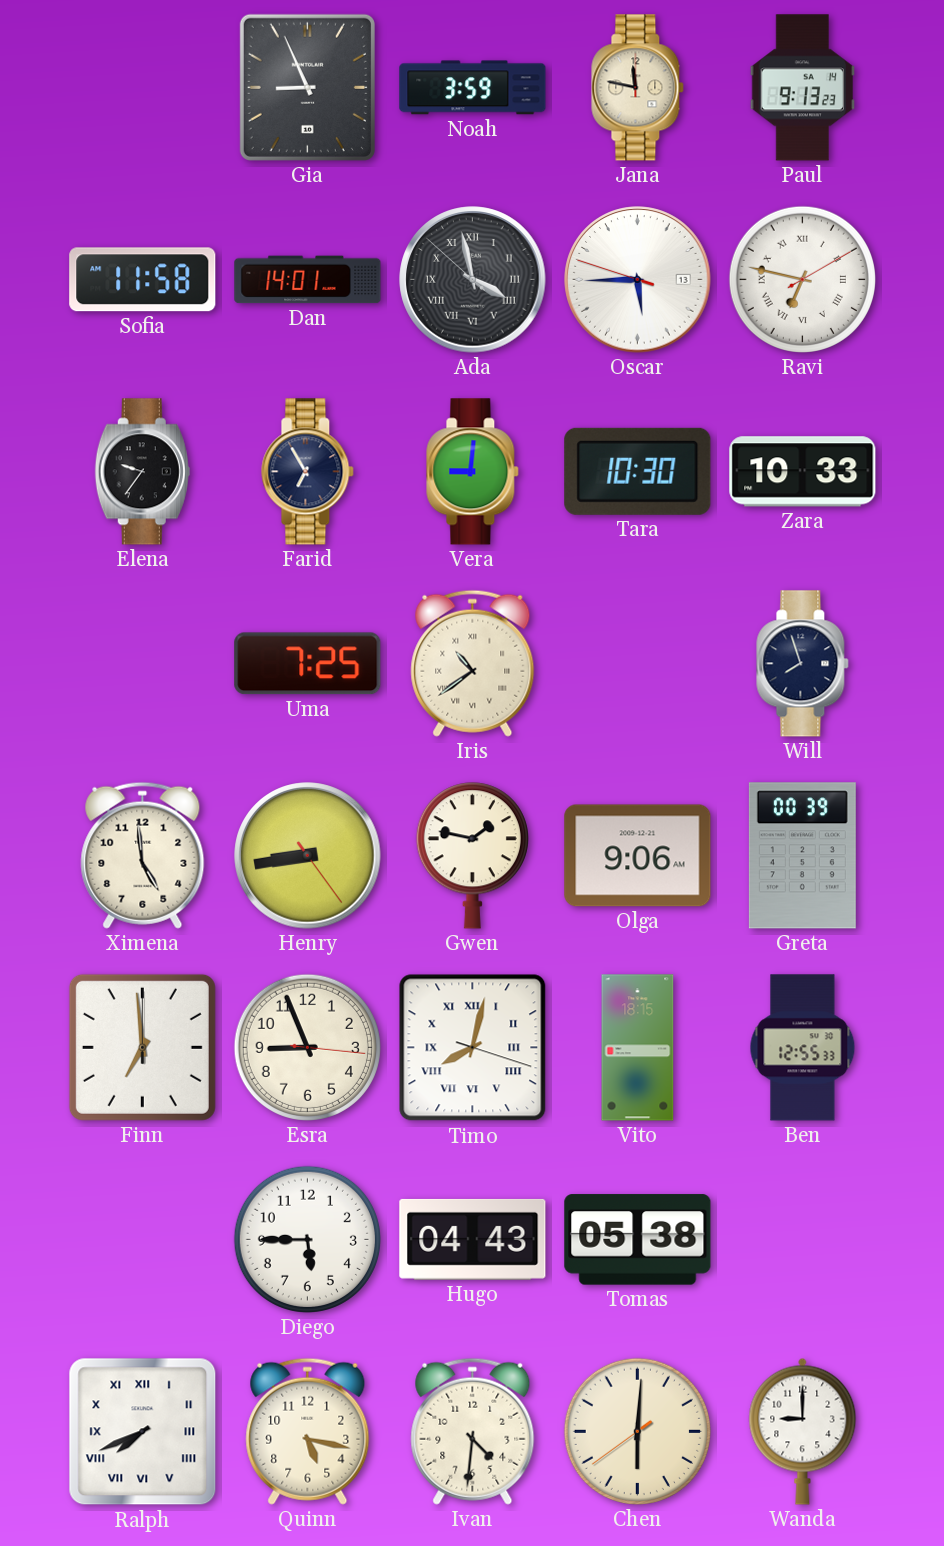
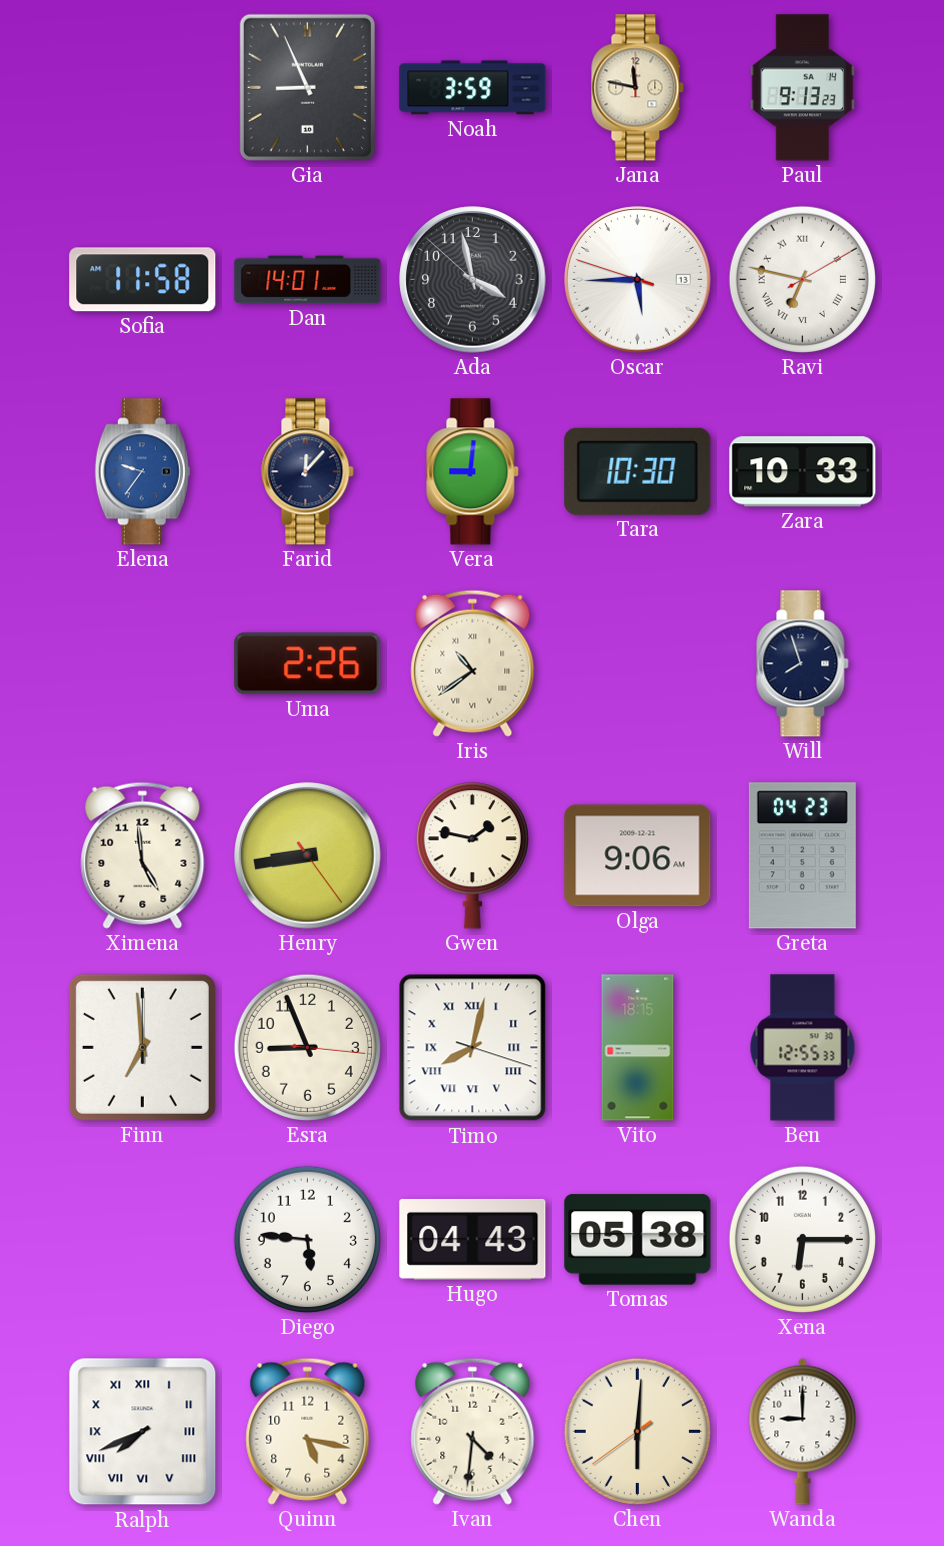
Ada numerals: Roman -> Arabic (473, 280)
Elena dial: black -> blue (142, 472)
Farid: 6:55 -> 12:07 (308, 472)
Uma: 7:25 -> 2:26 (308, 664)
Greta: 00:39 -> 04:23 (802, 856)
Diego: 5:45 -> 5:46 (307, 1239)
Xena: none -> 6:15 (802, 1239)
